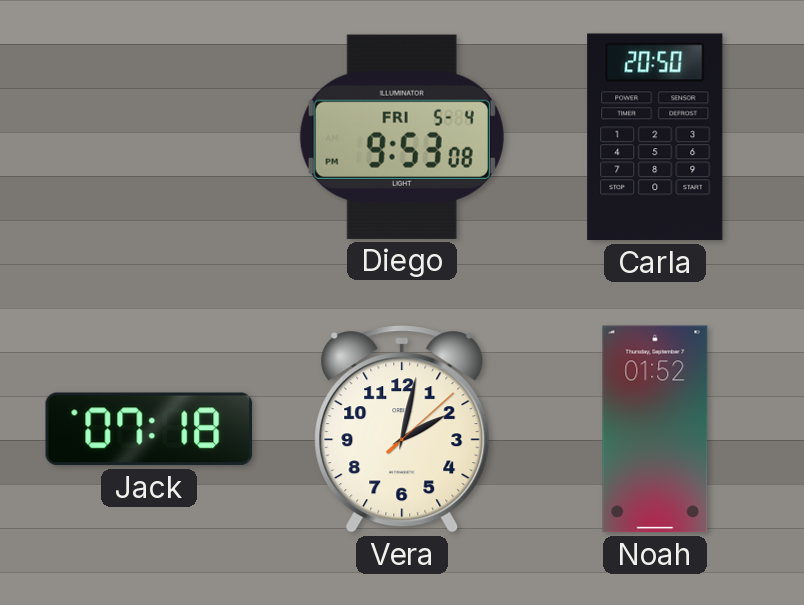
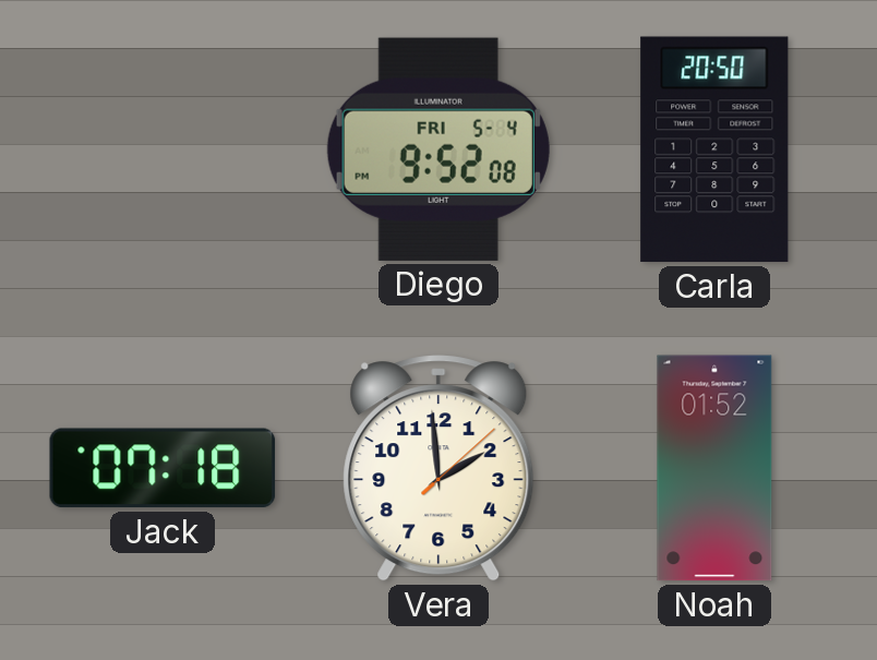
Diego: 9:53 -> 9:52 (438, 149)
Vera: 2:02 -> 1:59 (438, 468)
